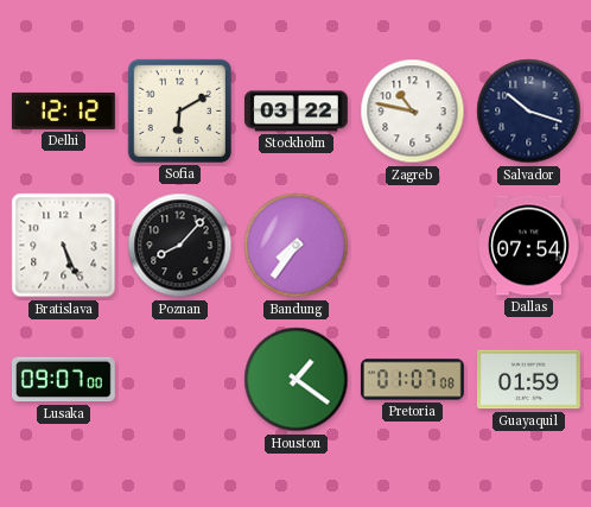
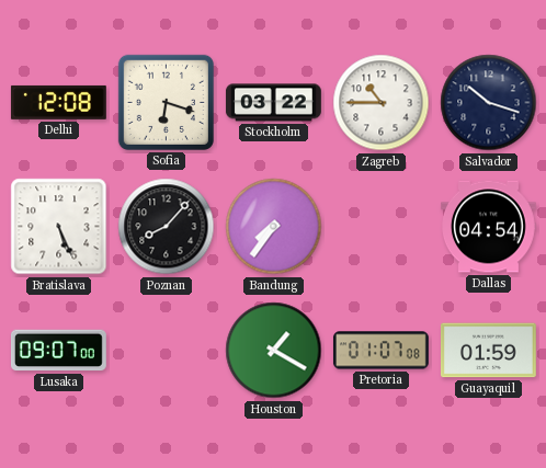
Delhi: 12:12 -> 12:08 (58, 102)
Sofia: 6:10 -> 6:18 (166, 102)
Zagreb: 10:47 -> 10:45 (382, 103)
Dallas: 07:54 -> 04:54 (489, 227)
Houston: 1:21 -> 1:20 (274, 351)
